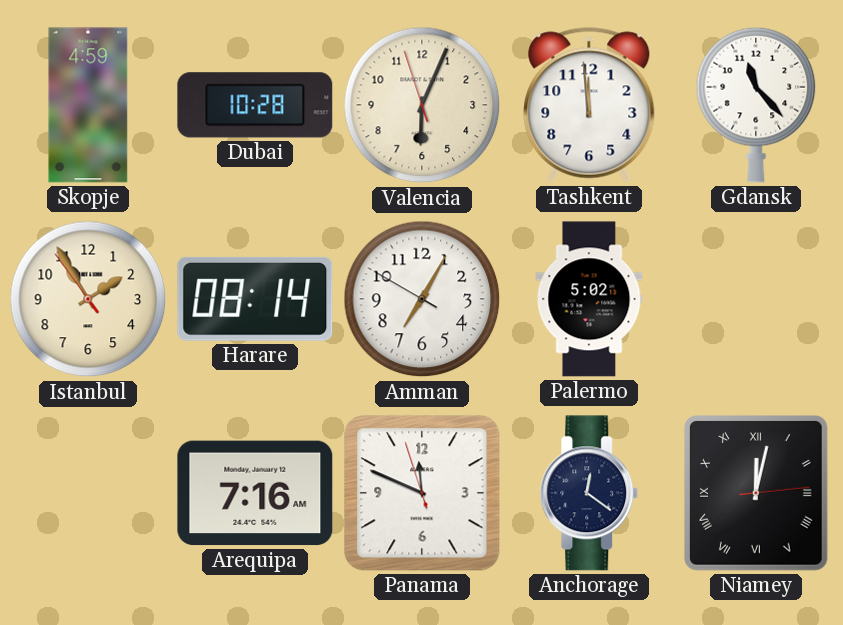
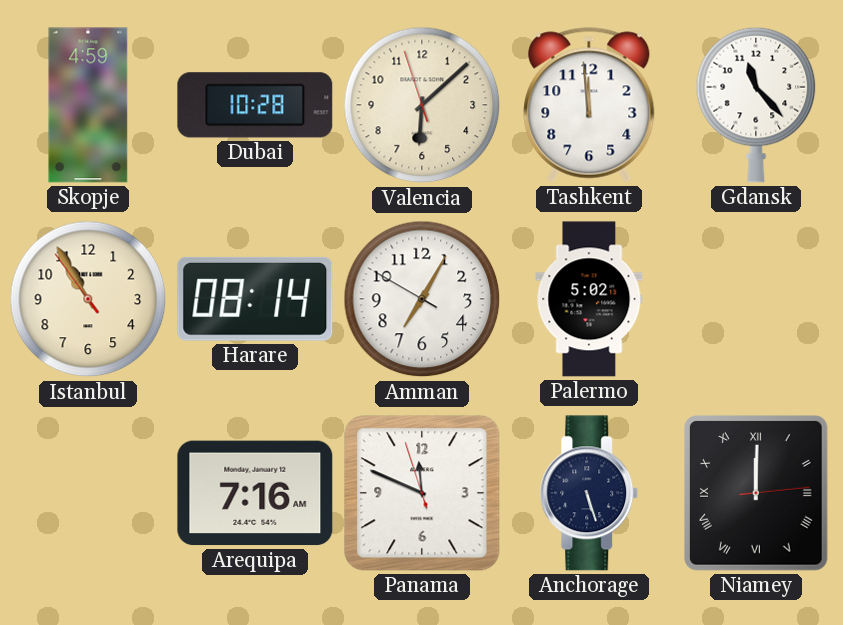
Valencia: 6:03 -> 6:07 (422, 105)
Istanbul: 1:54 -> 10:54 (88, 299)
Anchorage: 12:21 -> 5:27 (589, 493)
Niamey: 12:02 -> 12:00 (757, 494)
